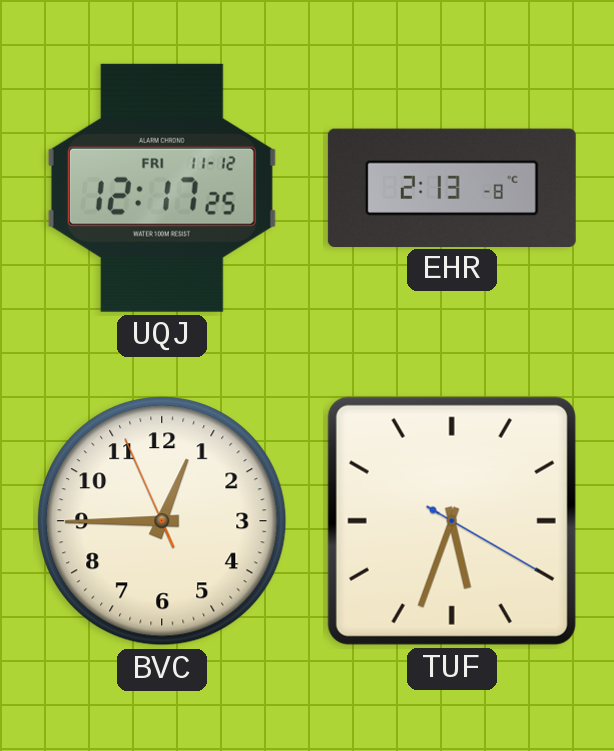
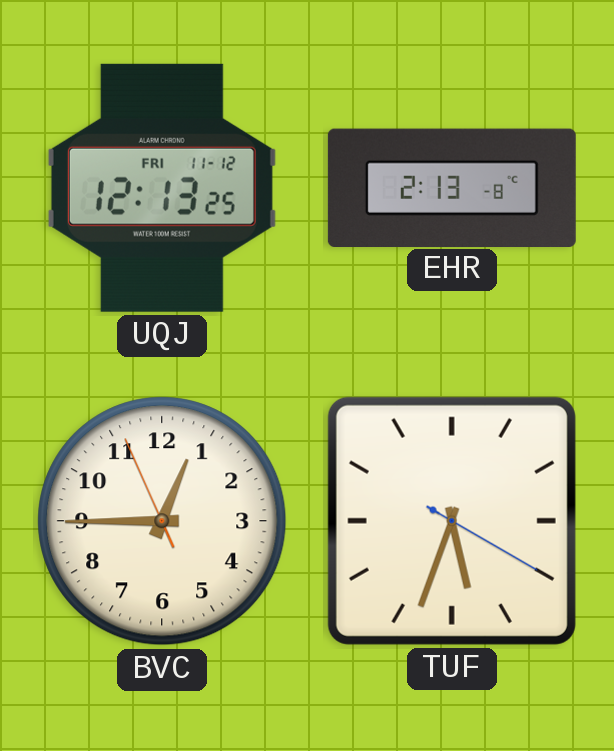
UQJ: 12:17 -> 12:13 (162, 188)
